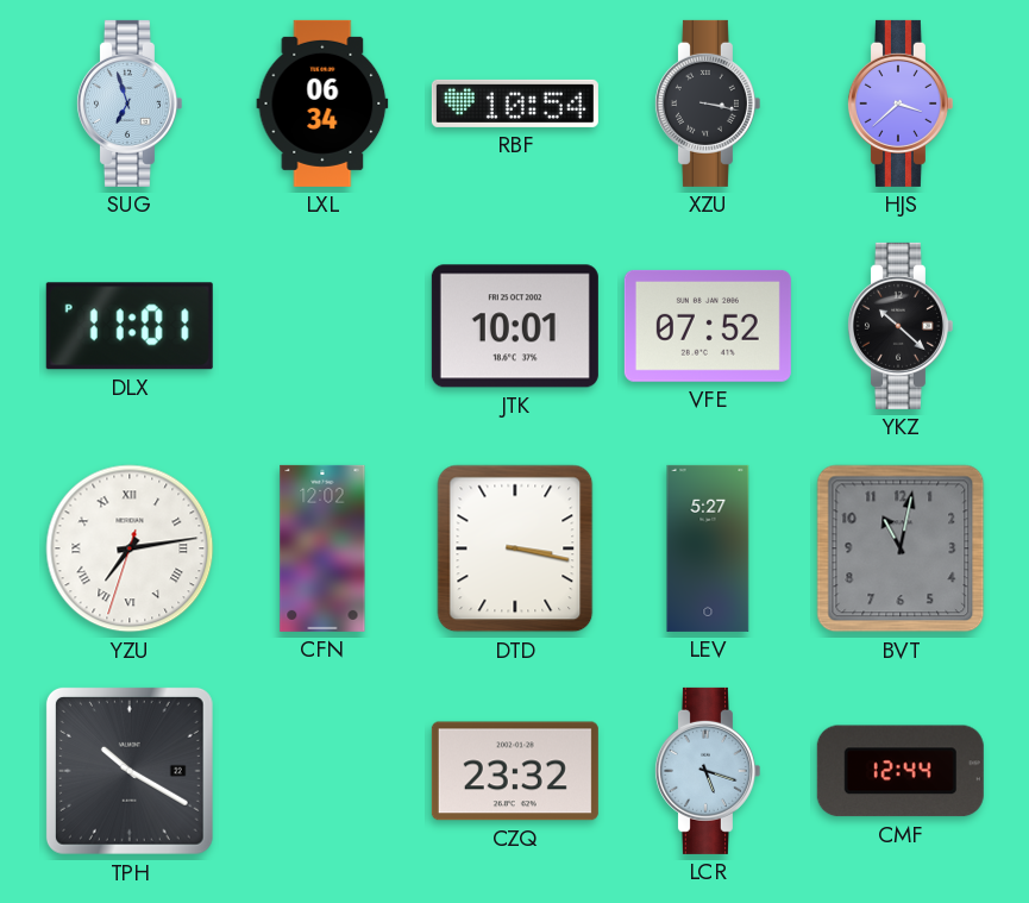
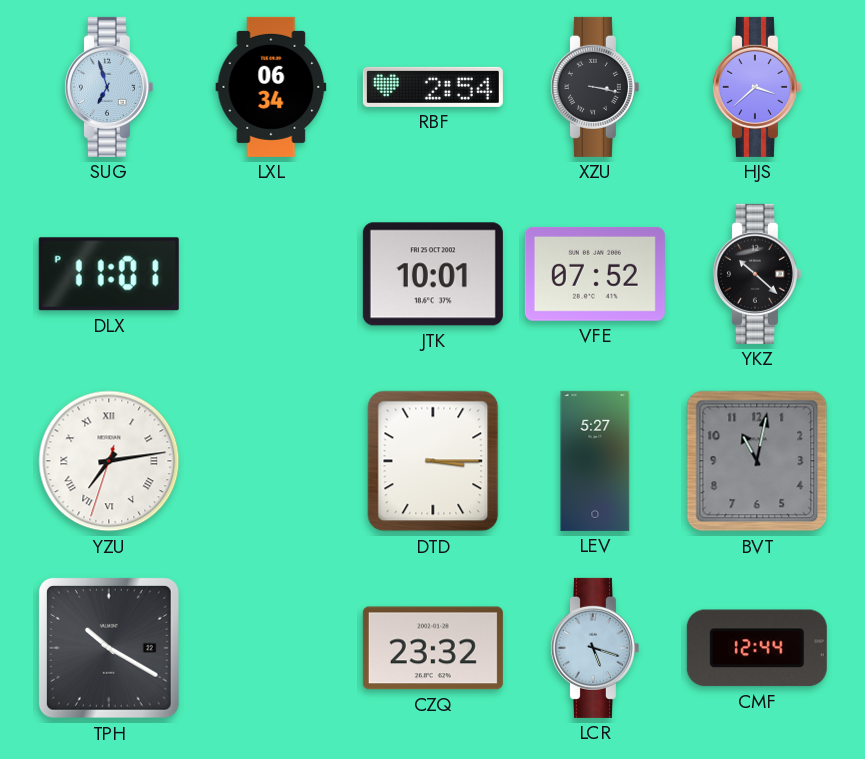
RBF: 10:54 -> 2:54 (433, 87)
CFN: 12:02 -> none (322, 548)
DTD: 3:17 -> 3:15 (433, 461)
